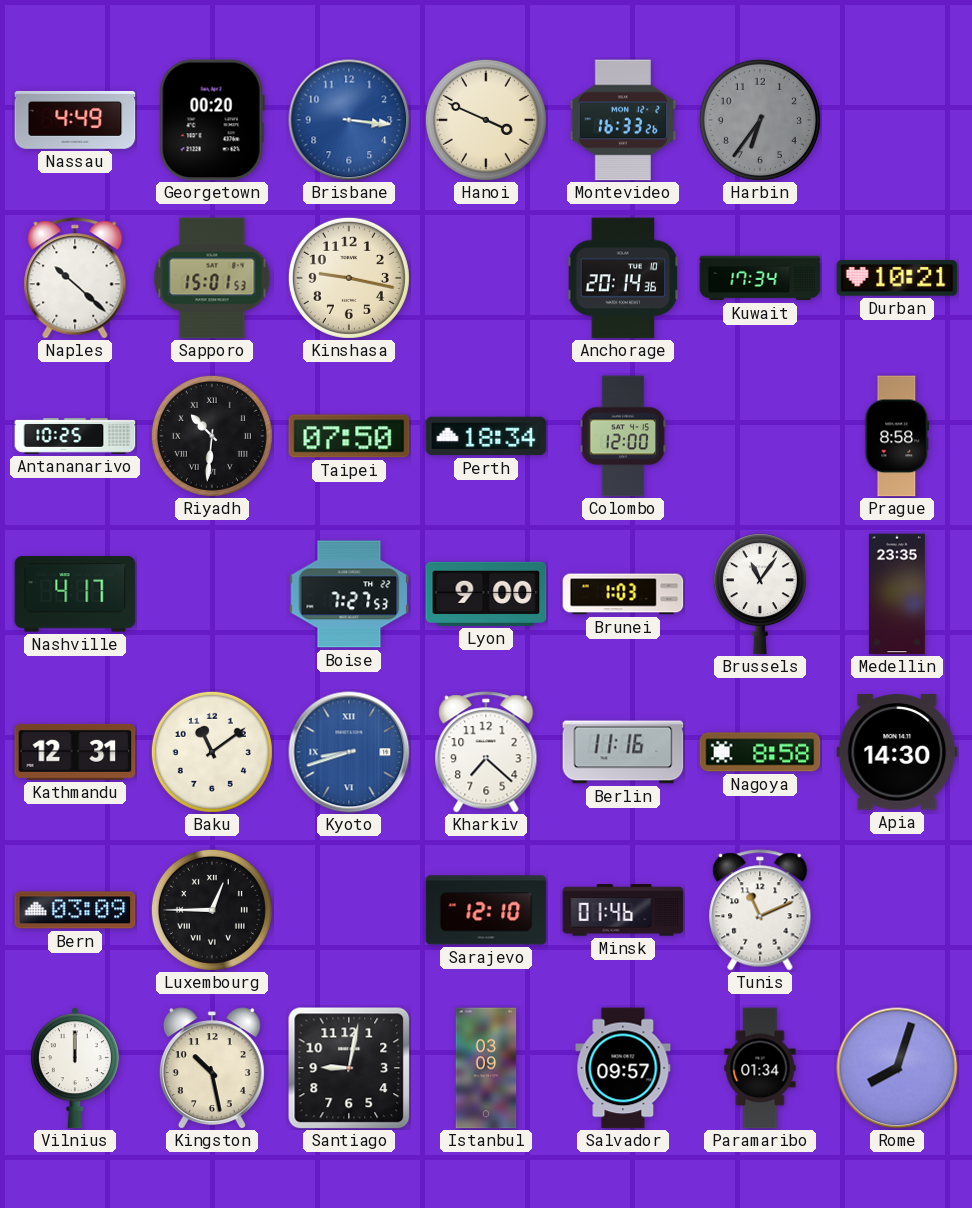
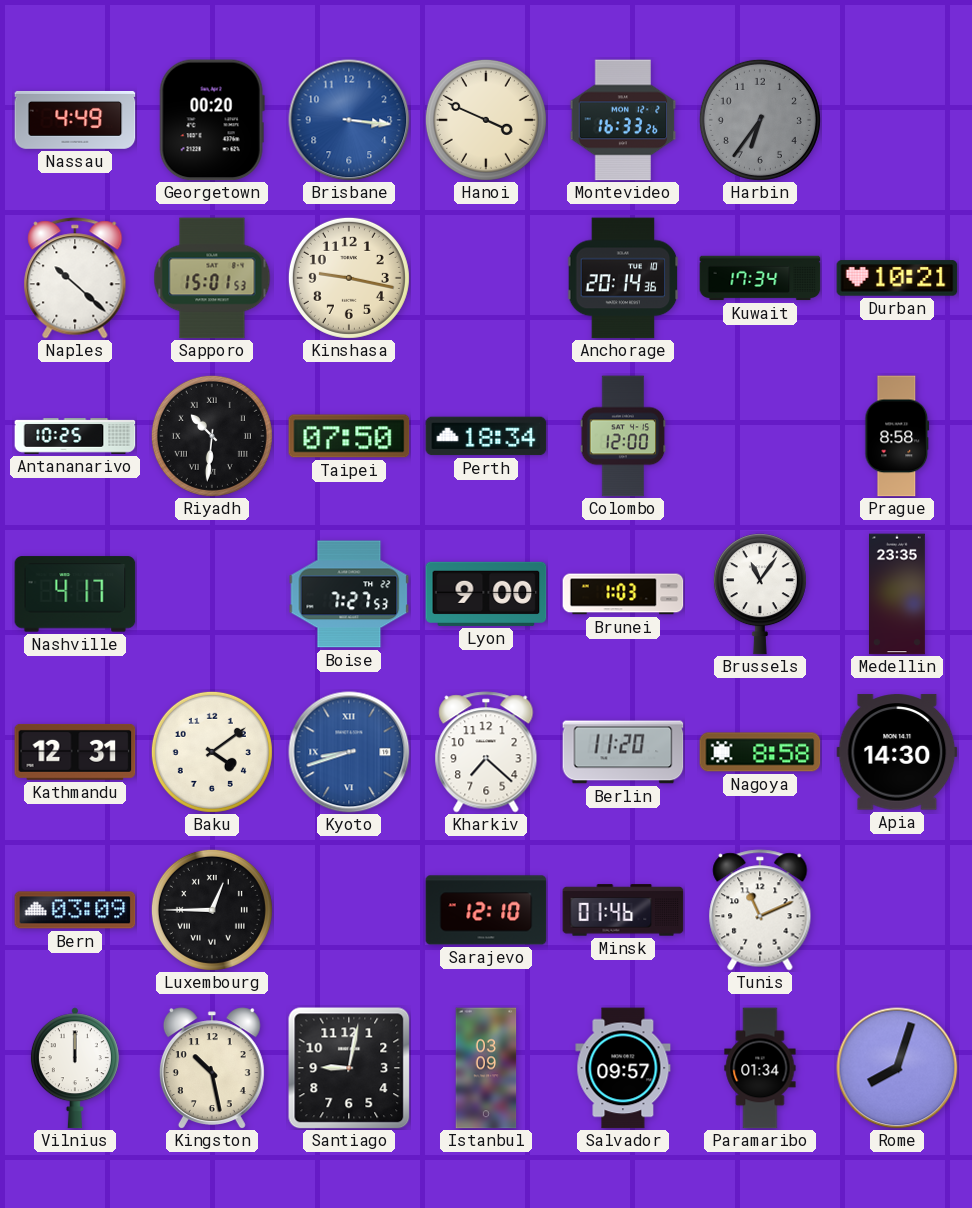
Baku: 11:09 -> 4:09 (212, 752)
Berlin: 11:16 -> 11:20 (623, 752)
